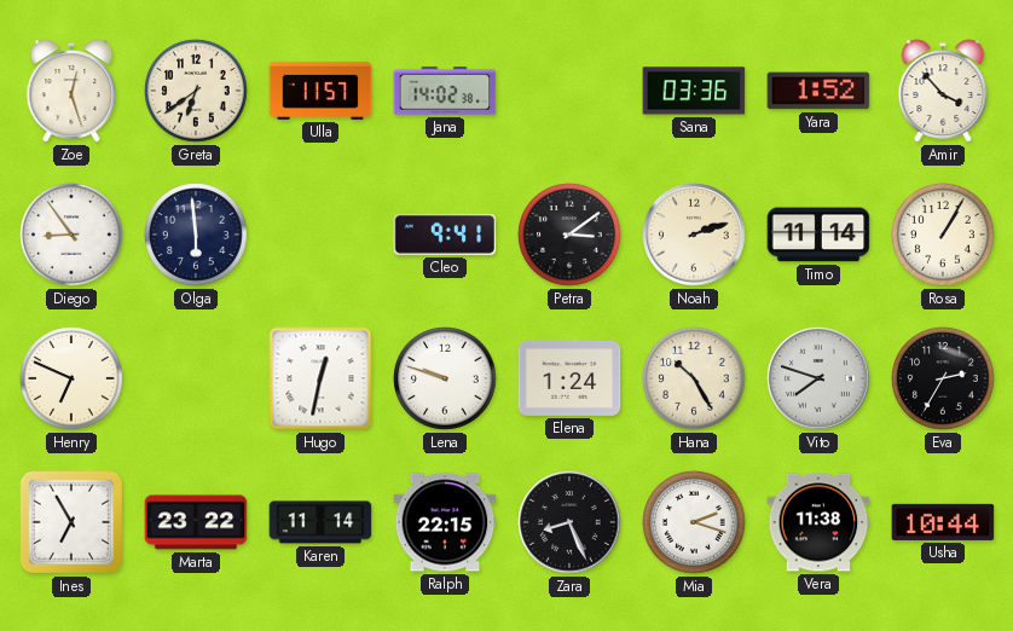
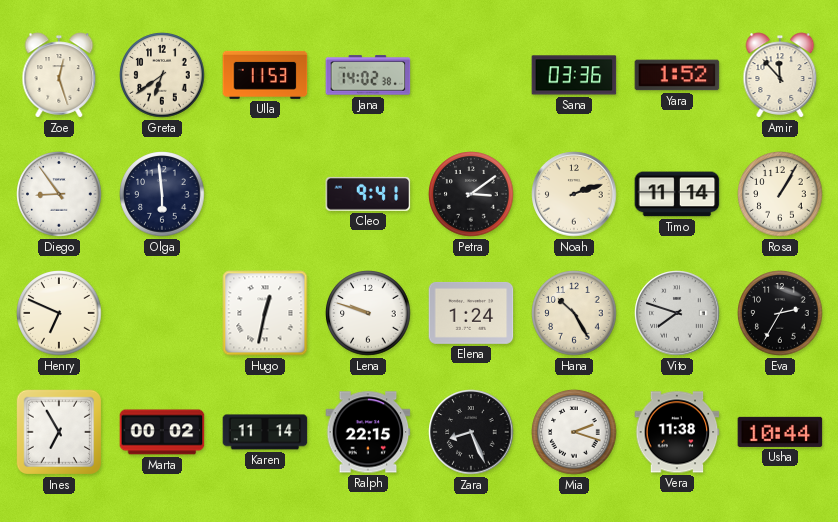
Ulla: 11:57 -> 11:53 (265, 75)
Amir: 3:53 -> 11:53 (780, 75)
Marta: 23:22 -> 00:02 (162, 432)
